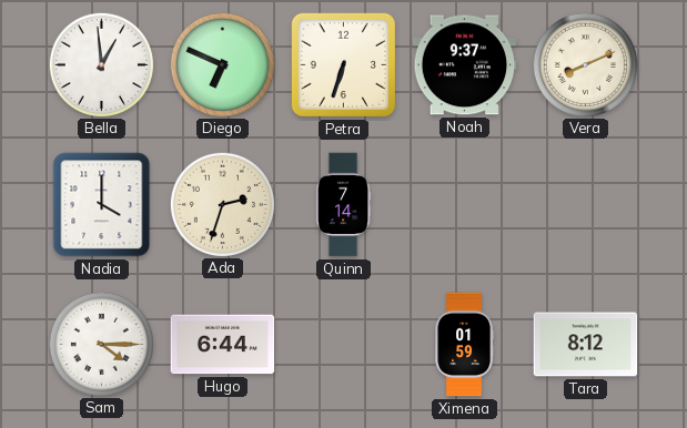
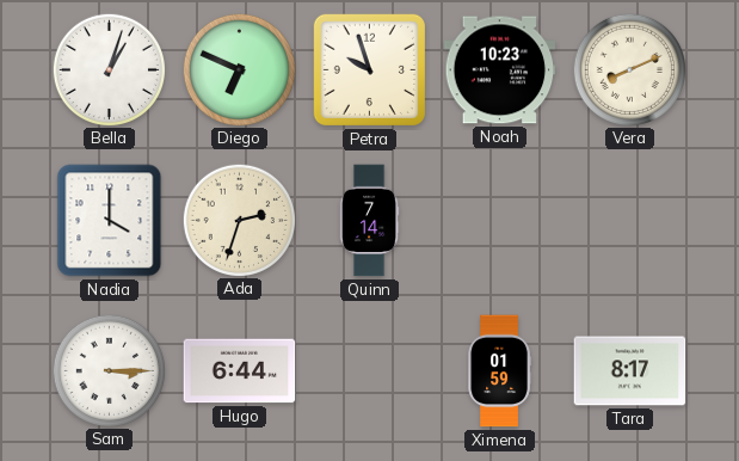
Bella: 12:59 -> 1:03 (109, 69)
Petra: 6:33 -> 9:57 (369, 69)
Noah: 9:37 -> 10:23 (500, 70)
Sam: 4:15 -> 3:15 (109, 370)
Tara: 8:12 -> 8:17 (630, 371)
